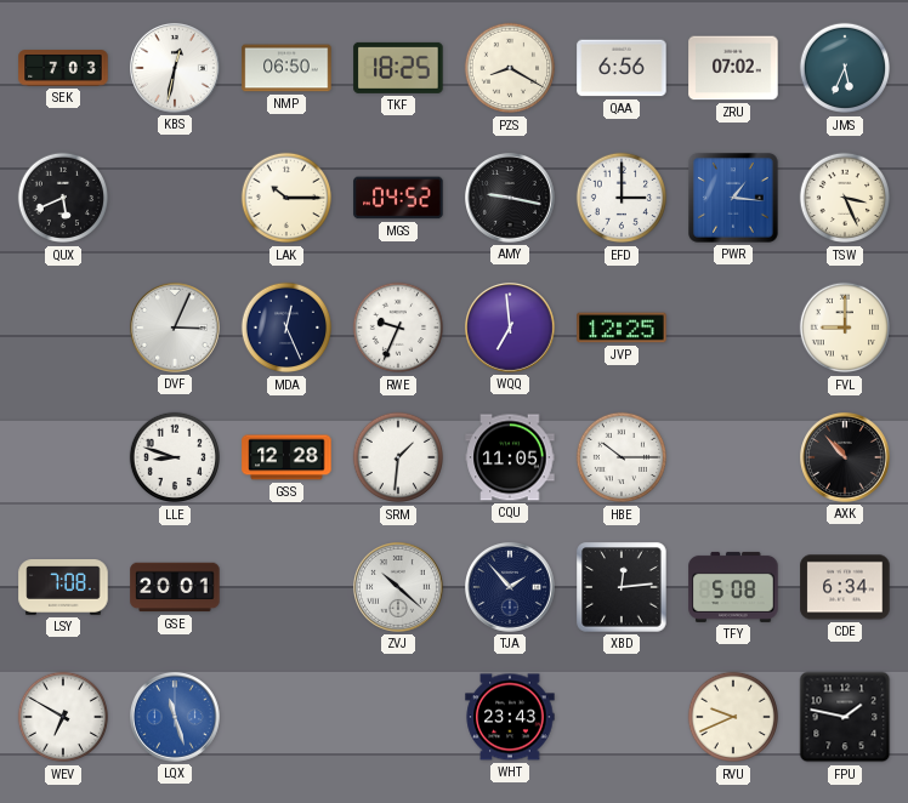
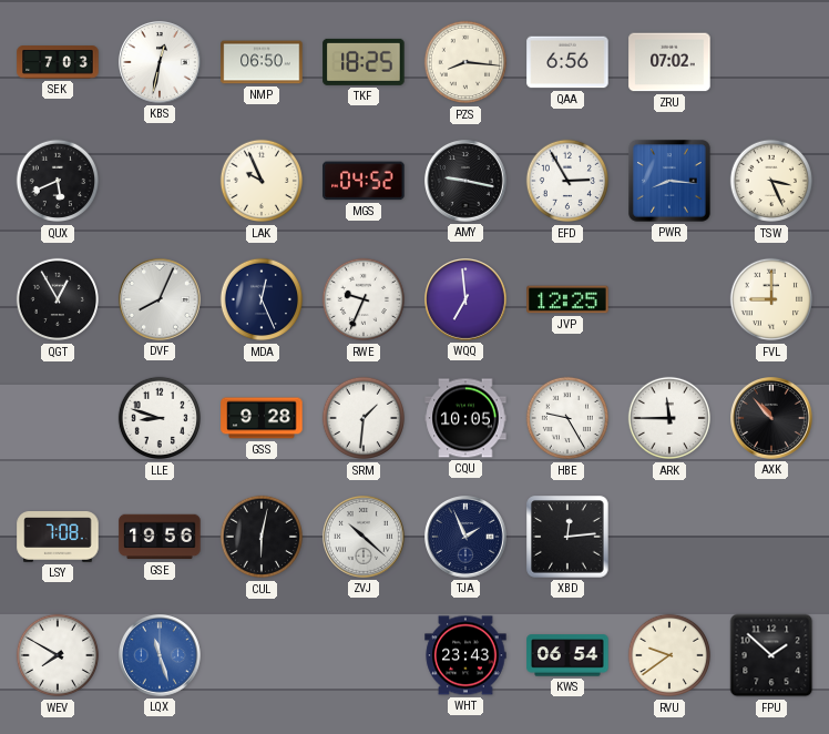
PZS: 8:20 -> 8:16 (465, 62)
JMS: 5:34 -> none (845, 68)
LAK: 10:15 -> 9:56 (262, 181)
EFD: 3:00 -> 2:55 (567, 181)
PWR: 1:16 -> 8:16 (671, 182)
QGT: none -> 12:55 (58, 299)
DVF: 3:04 -> 8:04 (161, 300)
GSS: 12:28 -> 9:28 (262, 418)
CQU: 11:05 -> 10:05 (465, 418)
HBE: 10:15 -> 9:25 (567, 418)
ARK: none -> 11:45 (669, 418)
GSE: 20:01 -> 19:56 (160, 537)
CUL: none -> 6:02 (262, 537)
TJA: 1:53 -> 1:56 (467, 538)
TFY: 5:08 -> none (733, 587)
CDE: 6:34 -> none (845, 587)
WEV: 6:50 -> 7:50 (58, 655)
KWS: none -> 06:54 (567, 655)
RVU: 9:41 -> 9:39 (669, 655)
FPU: 1:47 -> 1:52 (771, 655)
